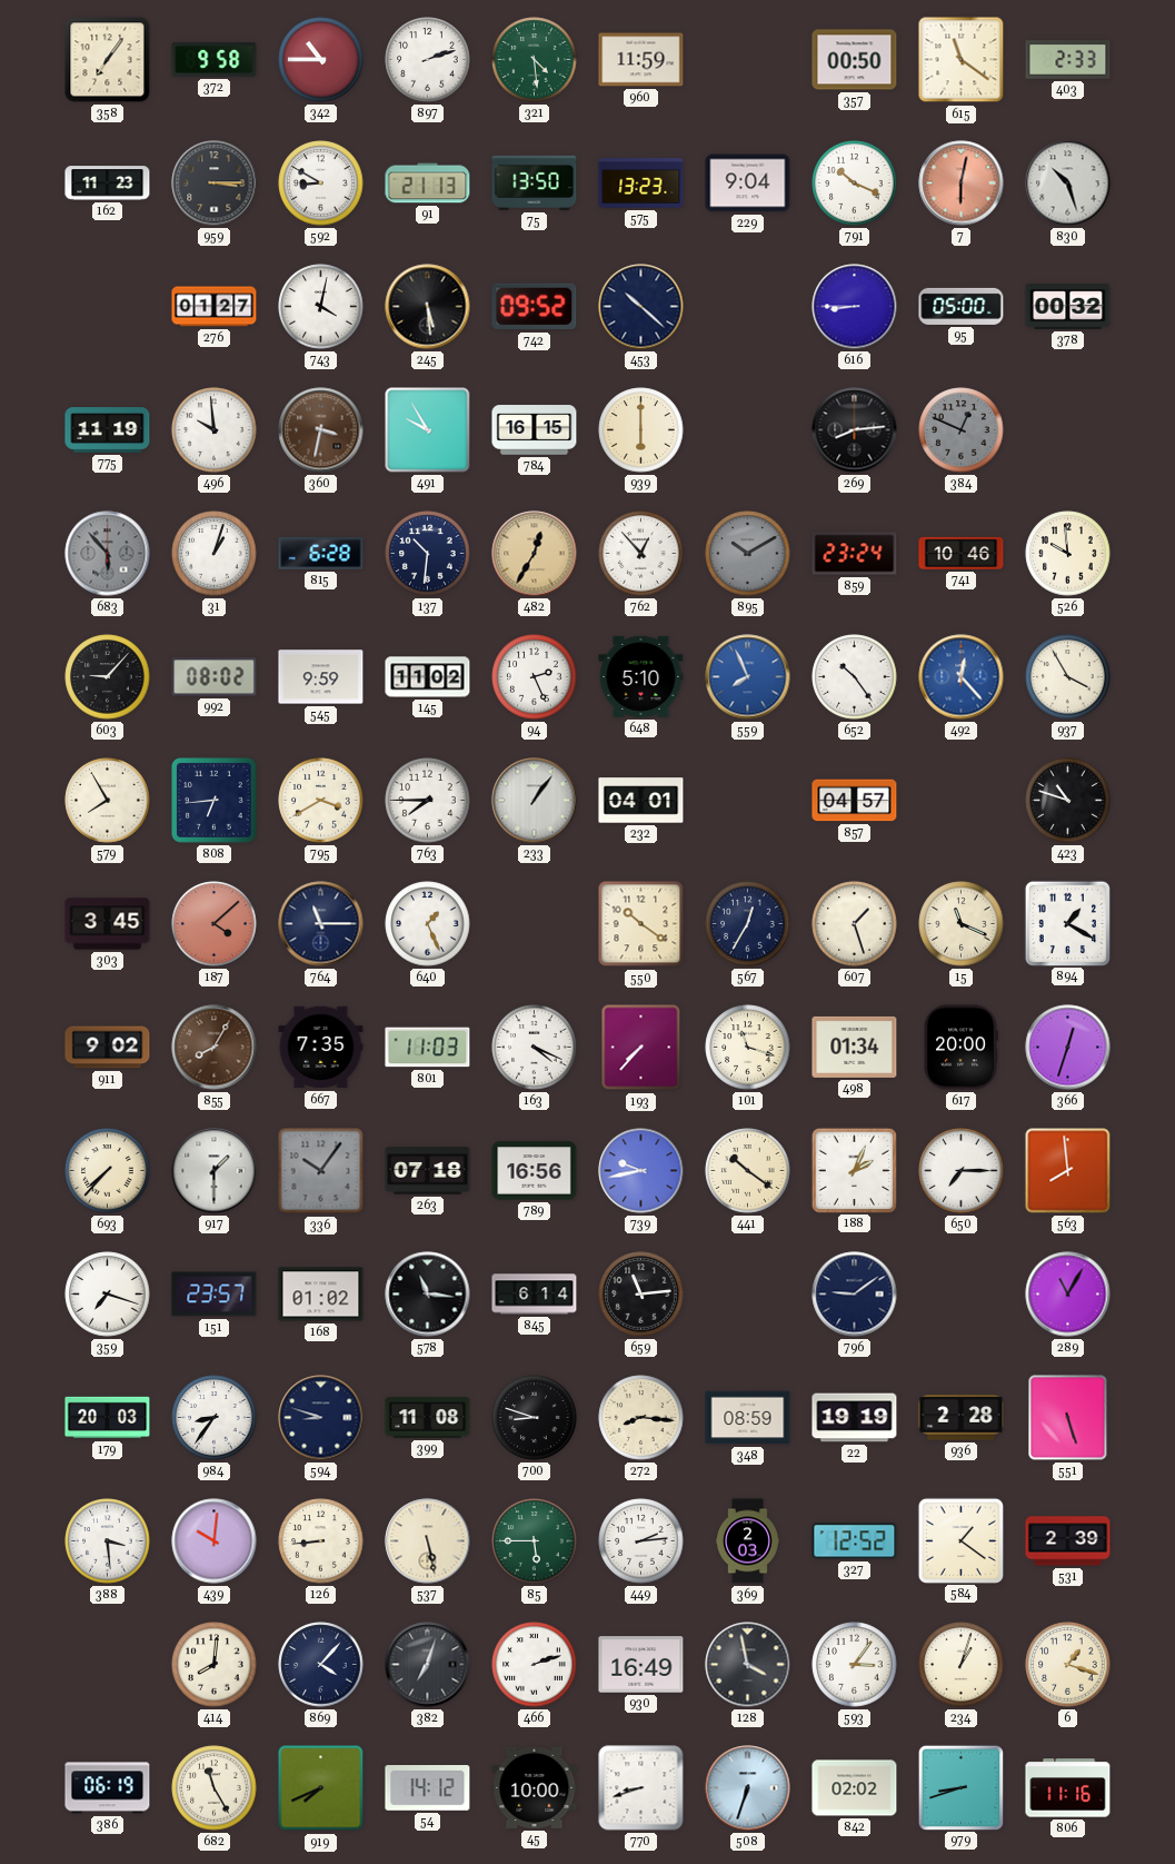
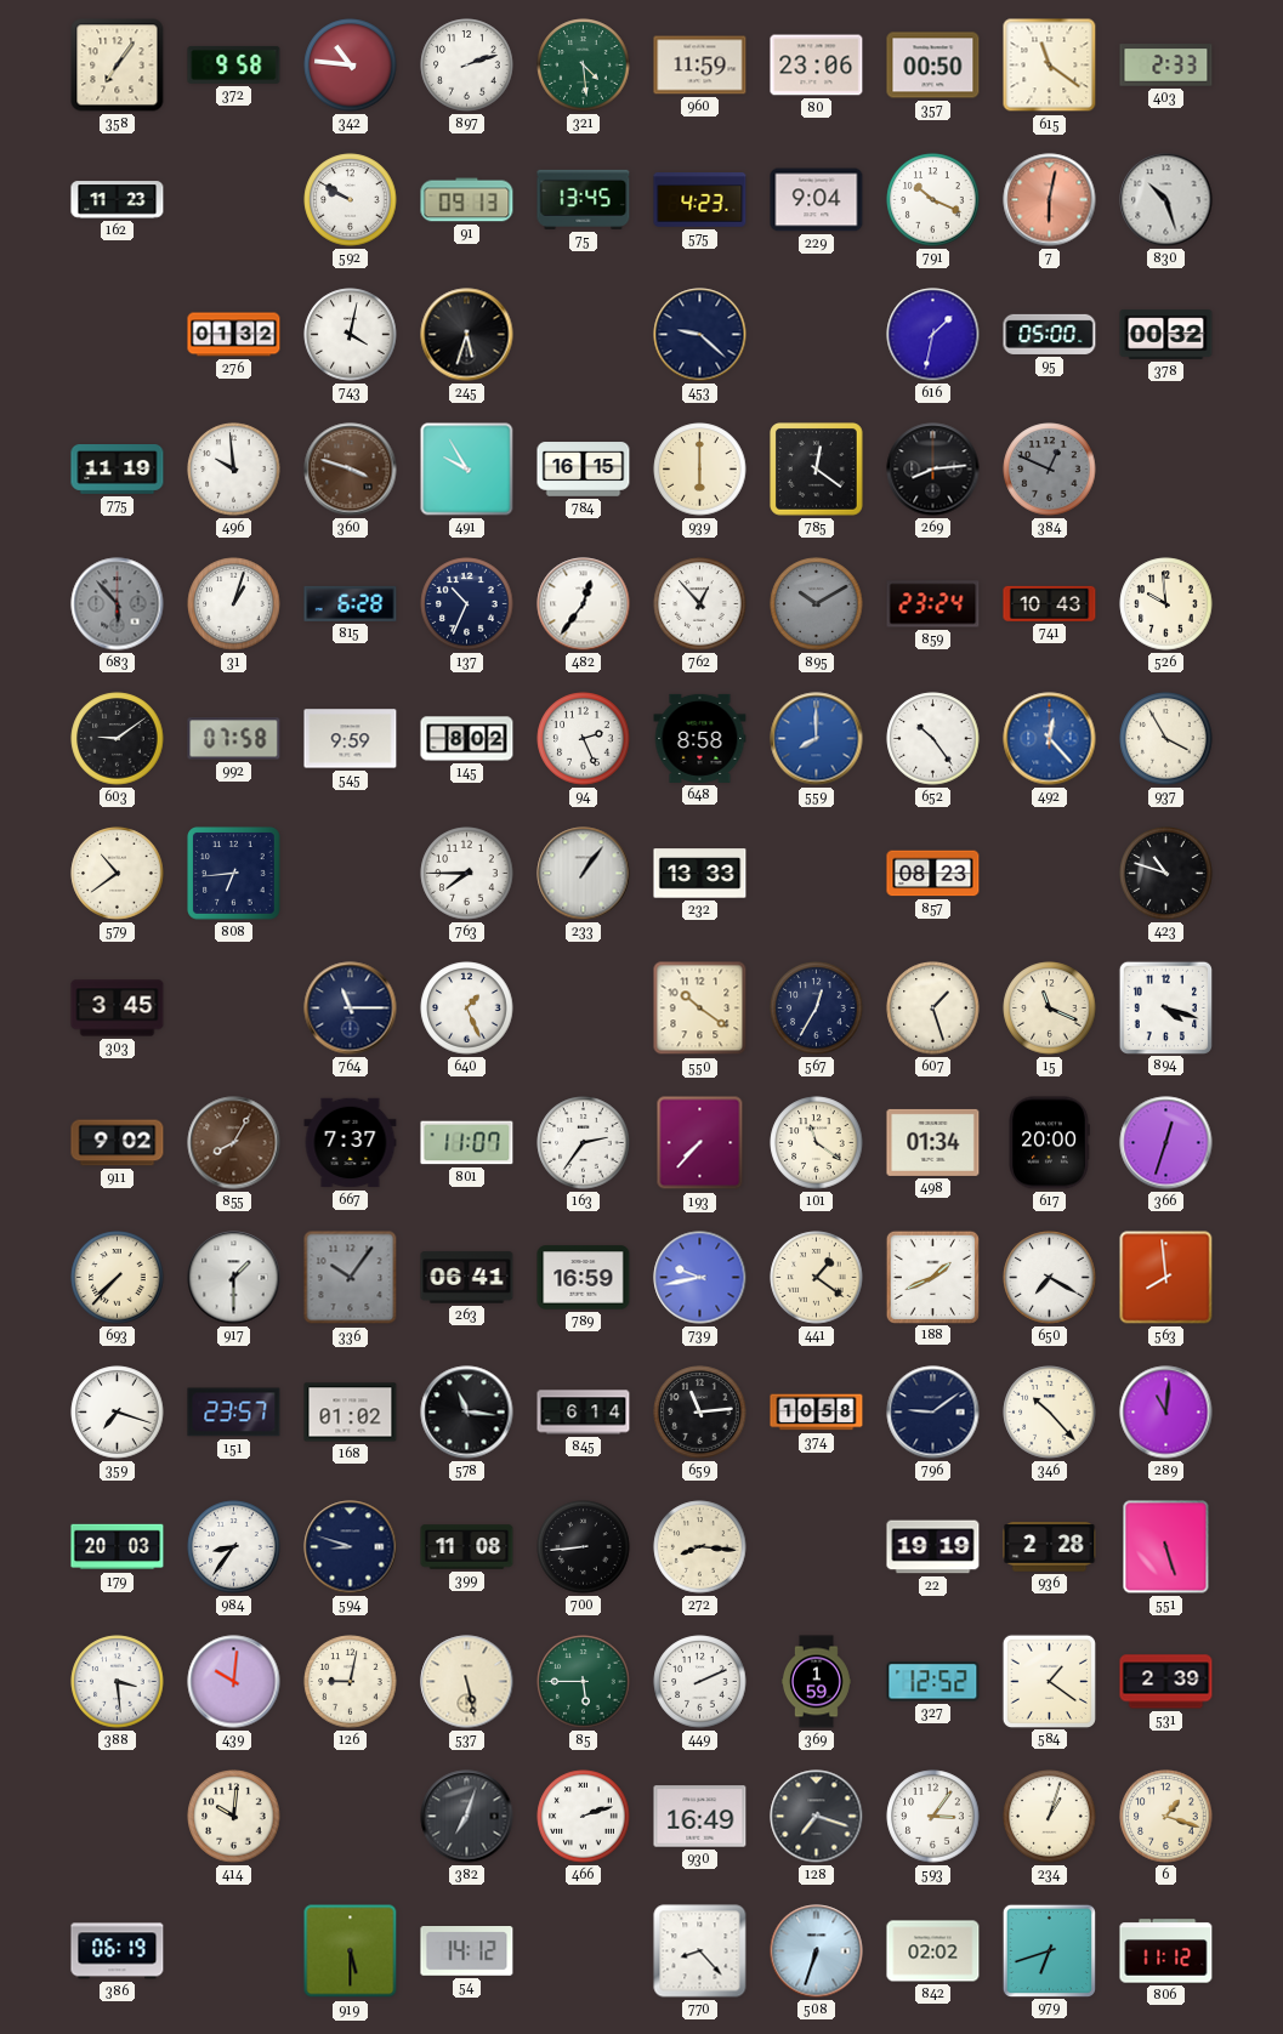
342: 10:45 -> 10:46 (351, 66)
80: none -> 23:06 (817, 66)
959: 3:15 -> none (215, 184)
592: 8:50 -> 9:50 (351, 200)
91: 21:13 -> 09:13 (467, 200)
75: 13:50 -> 13:45 (584, 199)
575: 13:23 -> 4:23 (700, 200)
276: 01:27 -> 01:32 (234, 335)
245: 5:29 -> 5:33 (467, 335)
742: 09:52 -> none (535, 307)
453: 10:22 -> 9:22 (700, 335)
616: 8:45 -> 1:32 (933, 335)
360: 3:32 -> 3:48 (351, 470)
785: none -> 12:21 (817, 470)
137: 10:31 -> 10:34 (467, 604)
482: 12:35 -> 12:36 (584, 604)
482 dial: champagne -> white (584, 604)
741: 10:46 -> 10:43 (1050, 603)
603: 9:07 -> 9:09 (118, 739)
992: 08:02 -> 07:58 (234, 739)
145: 11:02 -> 8:02 (467, 739)
648: 5:10 -> 8:58 (700, 738)
559: 7:56 -> 8:00 (817, 739)
579: 7:55 -> 10:39 (118, 874)
795: 3:40 -> none (321, 801)
232: 04:01 -> 13:33 (700, 874)
857: 04:57 -> 08:23 (933, 874)
187: 4:08 -> none (215, 924)
894: 1:20 -> 4:18 (1165, 1007)
667: 7:35 -> 7:37 (351, 1143)
801: 11:03 -> 11:07 (467, 1143)
163: 4:19 -> 2:36 (584, 1143)
101: 11:18 -> 11:21 (817, 1143)
263: 07:18 -> 06:41 (467, 1278)
789: 16:56 -> 16:59 (584, 1278)
441: 10:21 -> 1:21 (817, 1278)
188: 2:04 -> 1:41 (932, 1277)
650: 7:15 -> 7:20 (1050, 1278)
374: none -> 10:58 (817, 1413)
346: none -> 10:23 (1050, 1413)
289: 11:05 -> 11:01 (1166, 1413)
700: 8:48 -> 8:44 (584, 1547)
348: 08:59 -> none (748, 1418)
126: 8:44 -> 9:02 (351, 1682)
449: 2:14 -> 2:11 (700, 1682)
369: 2:03 -> 1:59 (816, 1682)
414: 8:01 -> 10:01 (234, 1817)
869: 4:07 -> none (321, 1665)
128: 3:58 -> 7:18 (817, 1817)
682: 11:25 -> none (215, 1788)
919: 7:41 -> 5:30 (351, 1951)
45: 10:00 -> none (535, 1787)
770: 8:42 -> 8:23 (700, 1951)
979: 8:42 -> 6:42 (1049, 1950)
806: 11:16 -> 11:12 (1166, 1951)
